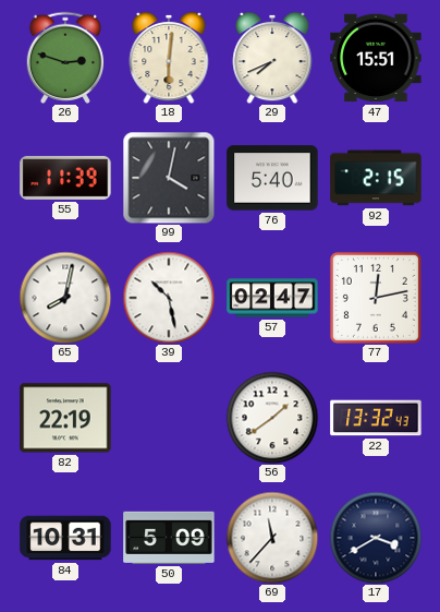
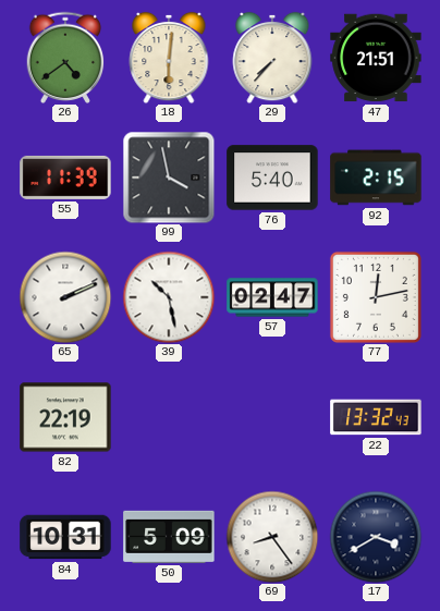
26: 2:48 -> 4:39 (65, 57)
29: 7:41 -> 7:37 (272, 58)
47: 15:51 -> 21:51 (376, 58)
99: 4:02 -> 3:58 (169, 178)
65: 8:02 -> 2:11 (65, 297)
56: 1:39 -> none (272, 418)
69: 11:37 -> 8:24 (272, 537)
